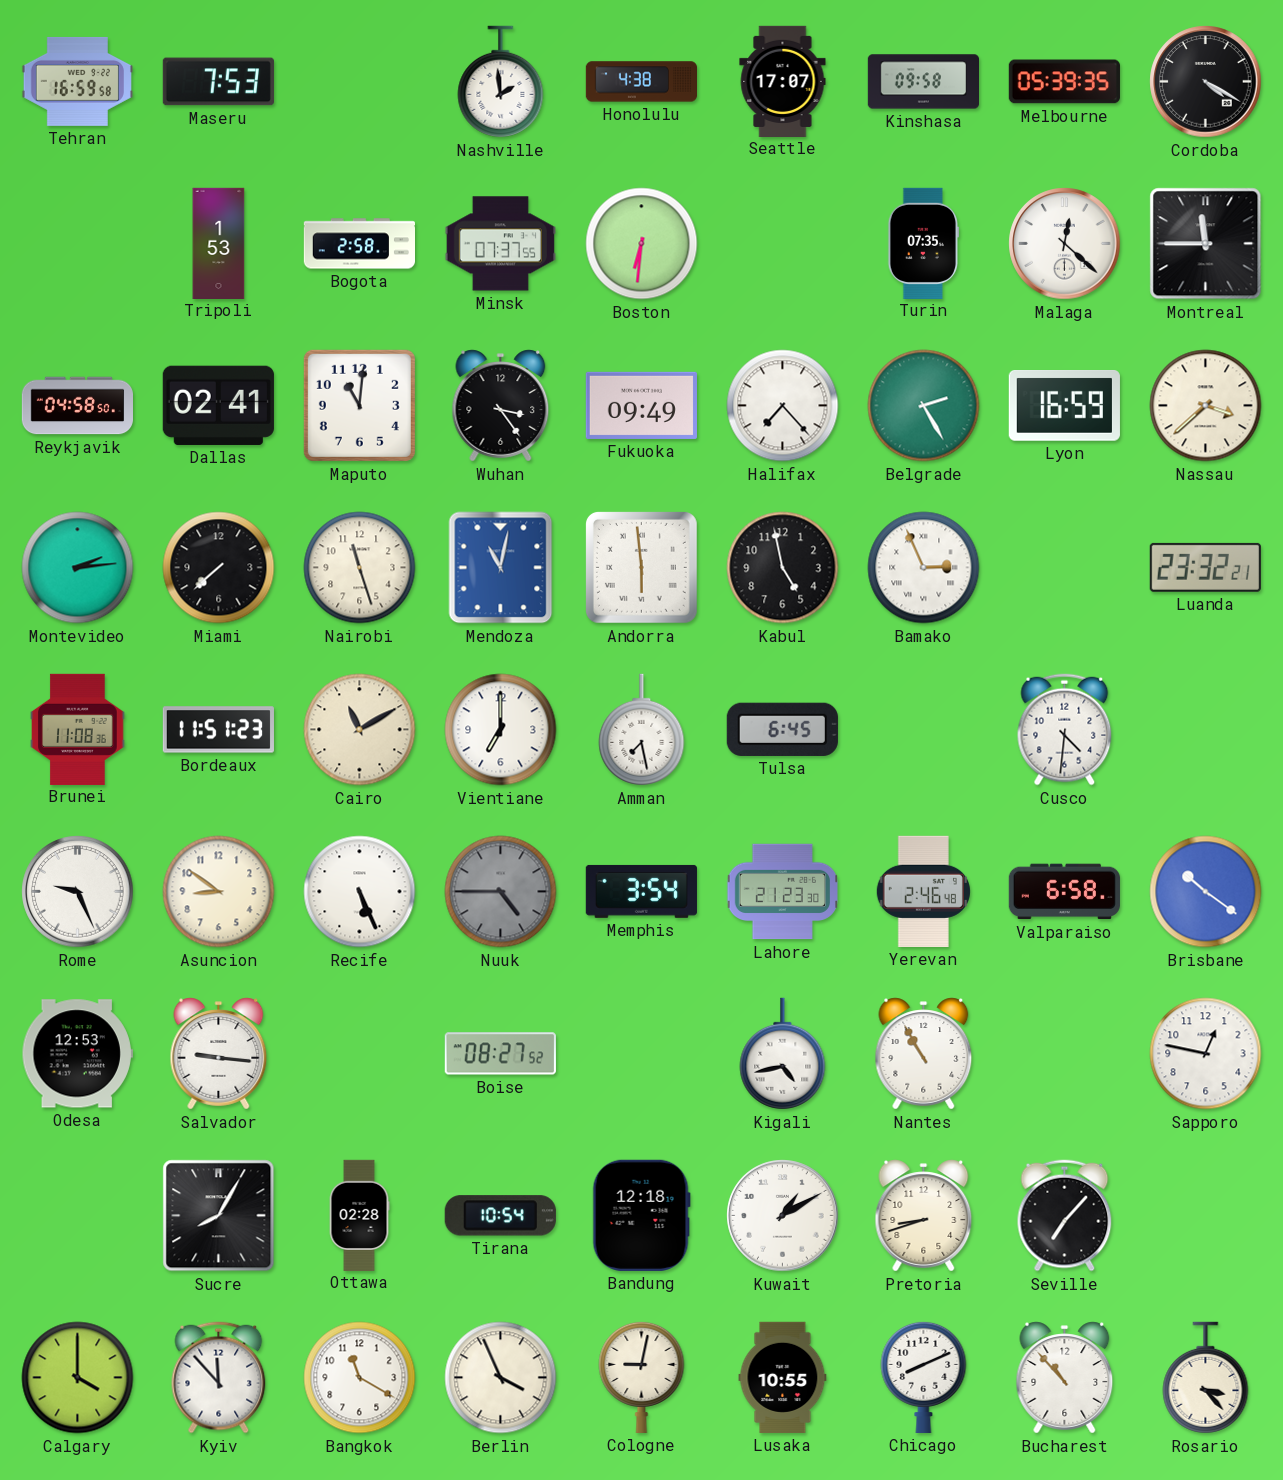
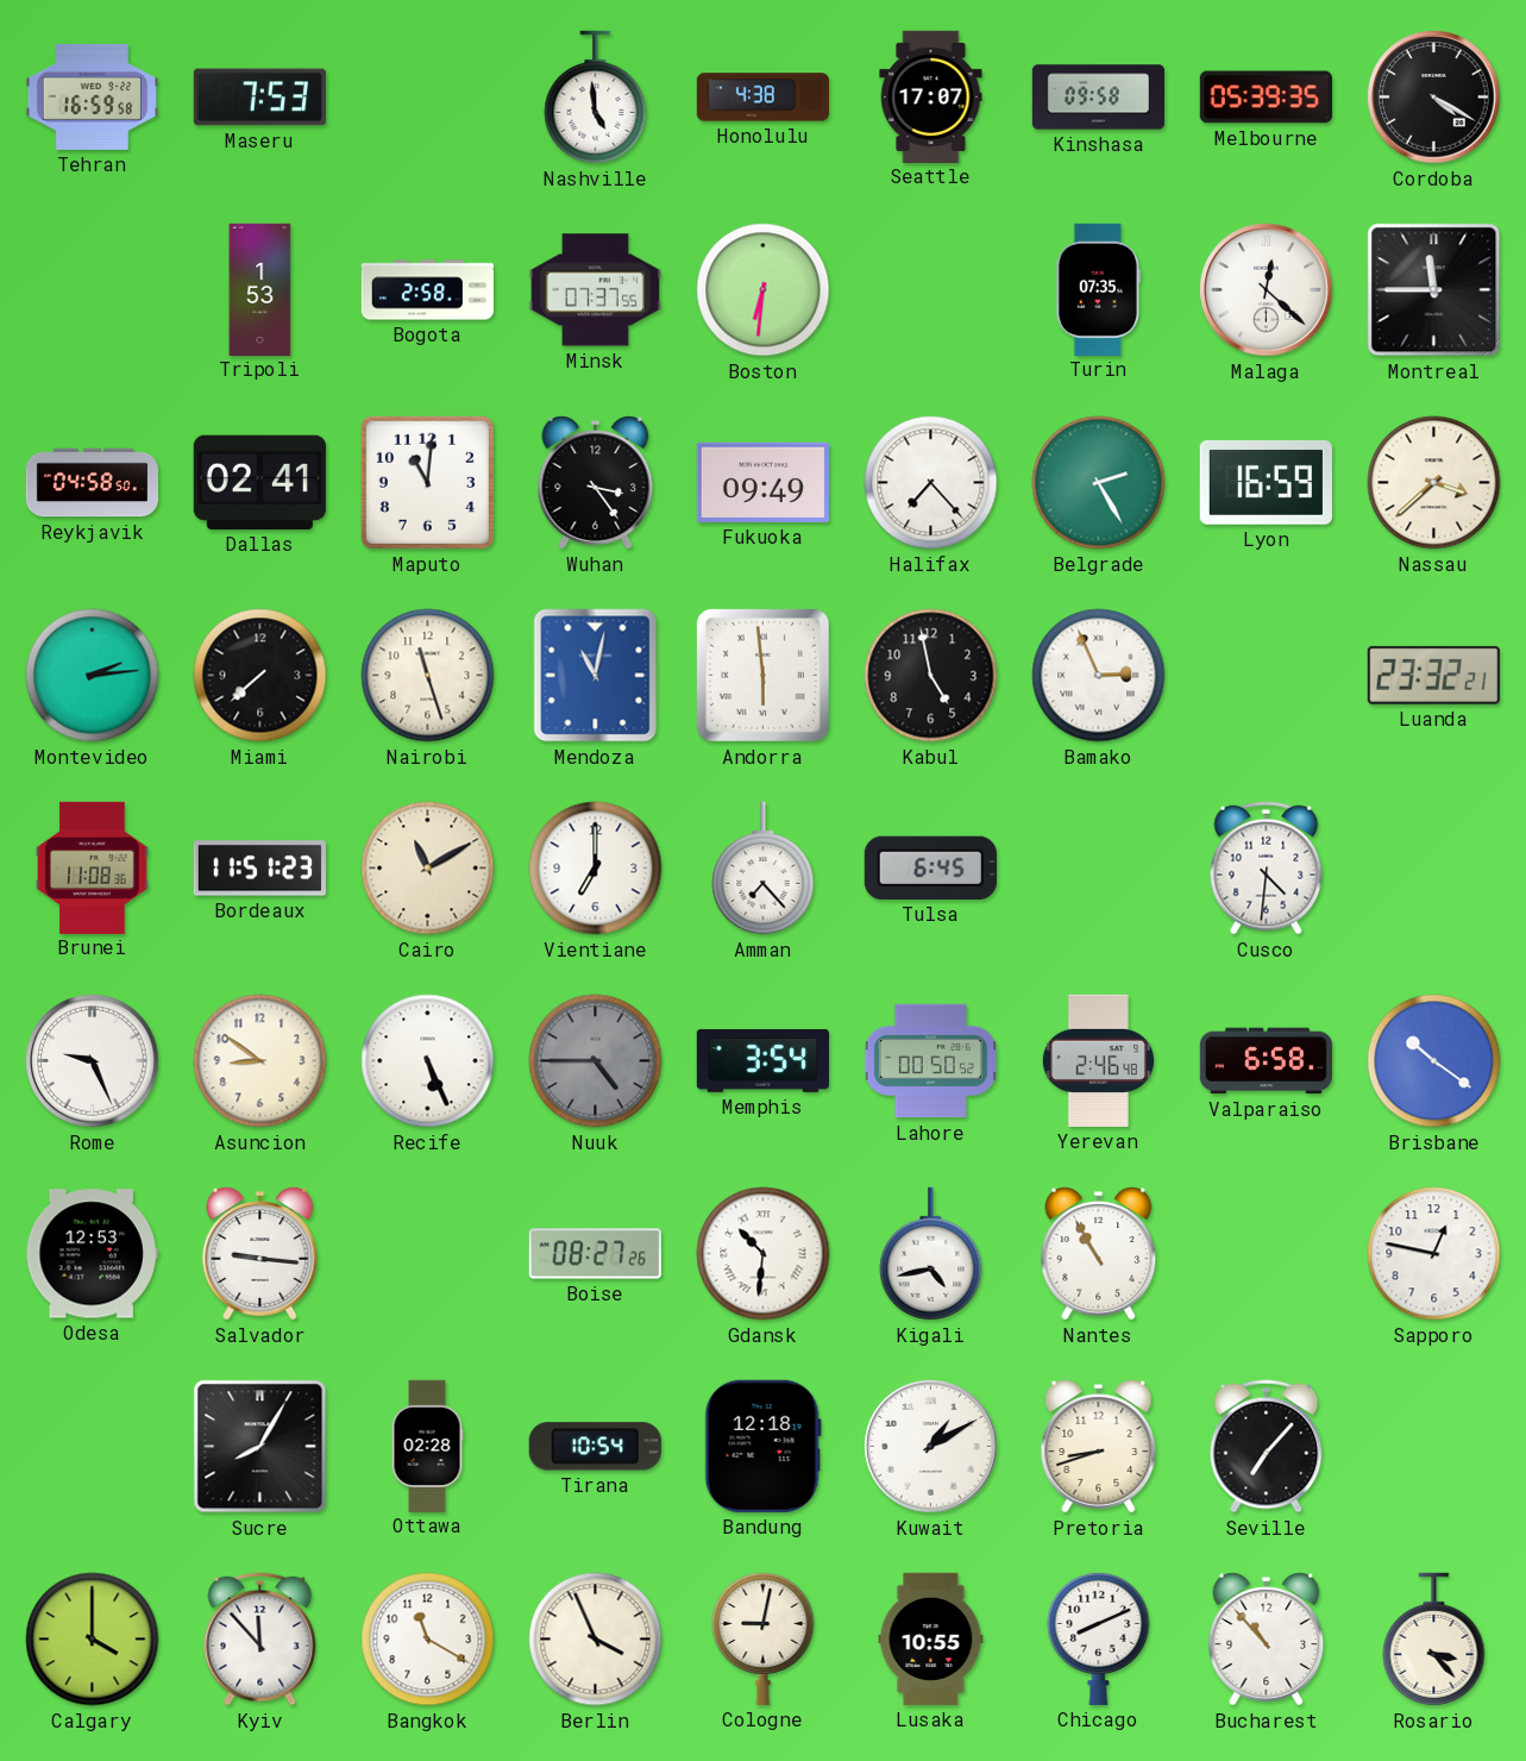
Nashville: 1:59 -> 4:59 (596, 98)
Amman: 7:28 -> 7:23 (764, 869)
Lahore: 21:23 -> 00:50 (930, 1061)
Boise: 08:27:52 -> 08:27:26 (595, 1254)
Gdansk: none -> 10:31 (764, 1254)
